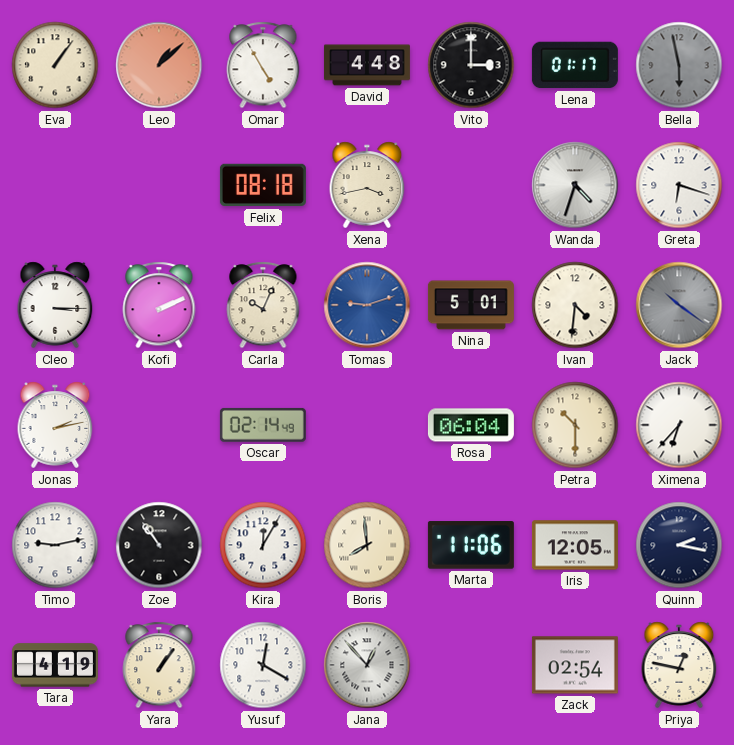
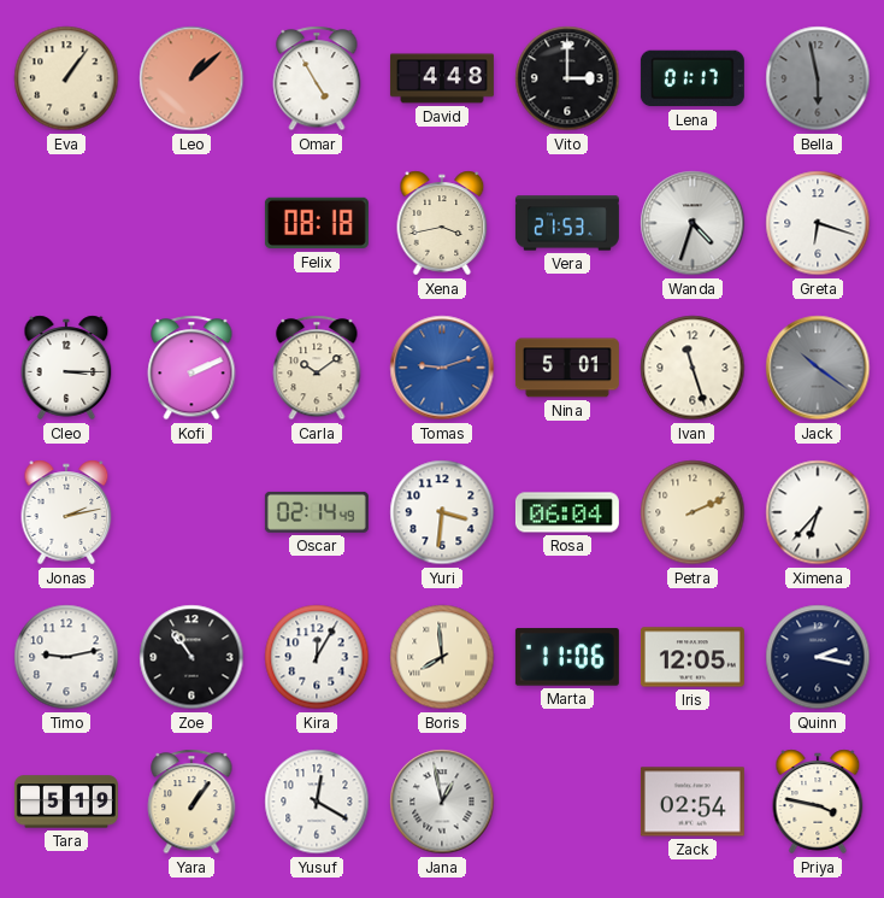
Vera: none -> 21:53 (567, 223)
Carla: 10:04 -> 10:09 (317, 368)
Ivan: 4:31 -> 11:27 (693, 368)
Yuri: none -> 3:31 (442, 512)
Petra: 10:30 -> 2:11 (693, 512)
Tara: 4:19 -> 5:19 (66, 802)
Jana: 12:53 -> 12:58 (442, 802)
Priya: 12:47 -> 3:47 (818, 802)
